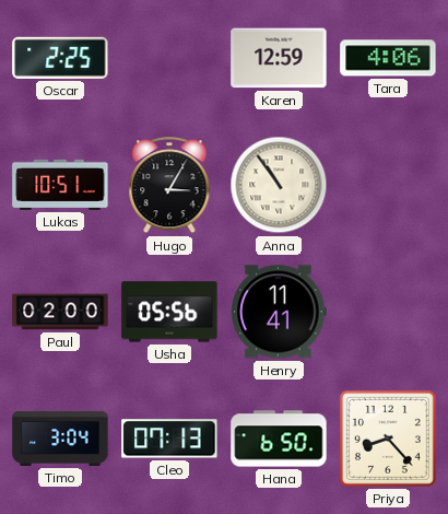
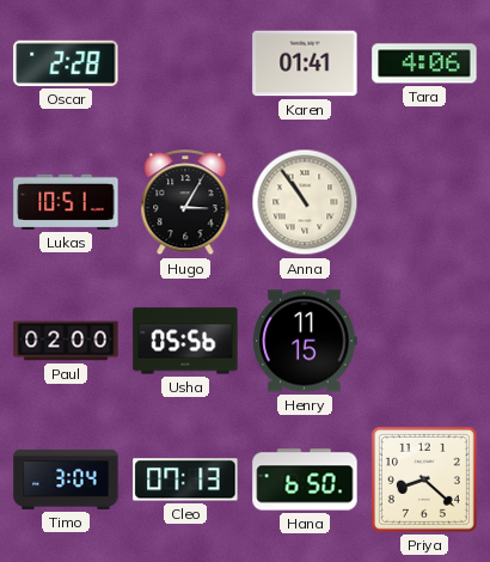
Oscar: 2:25 -> 2:28 (66, 63)
Karen: 12:59 -> 01:41 (305, 63)
Henry: 11:41 -> 11:15 (305, 341)
Priya: 8:23 -> 8:22 (424, 479)
